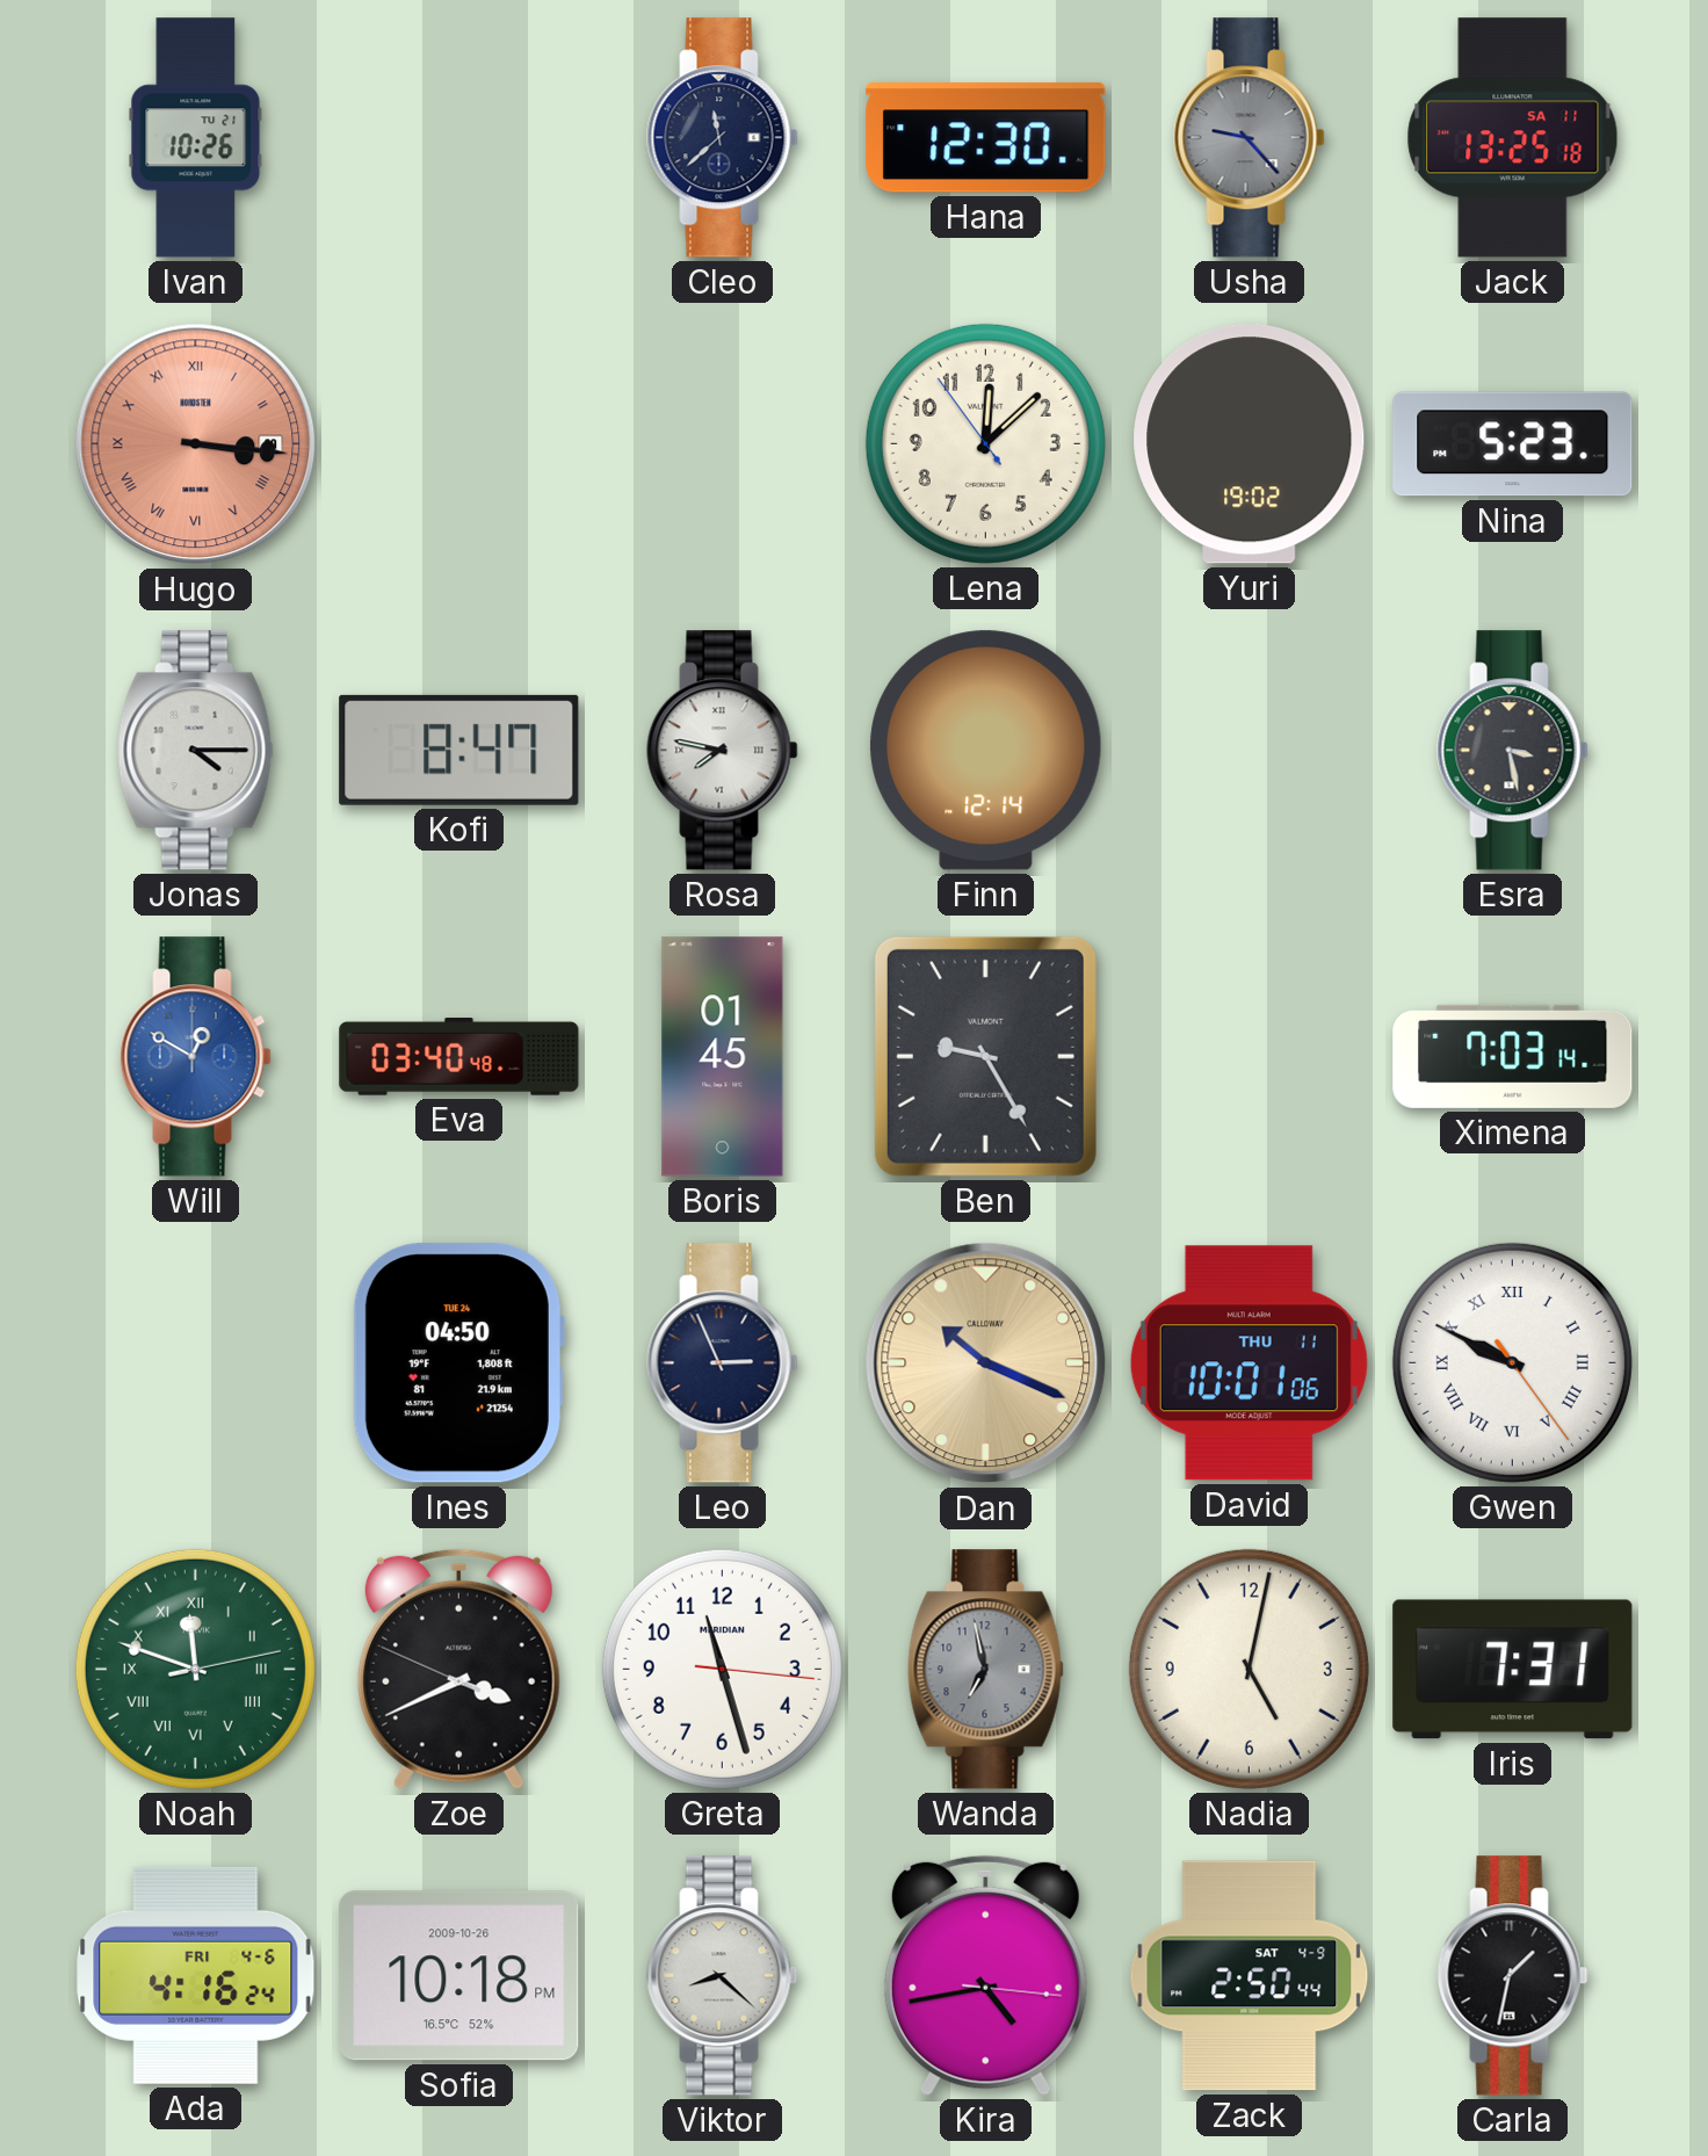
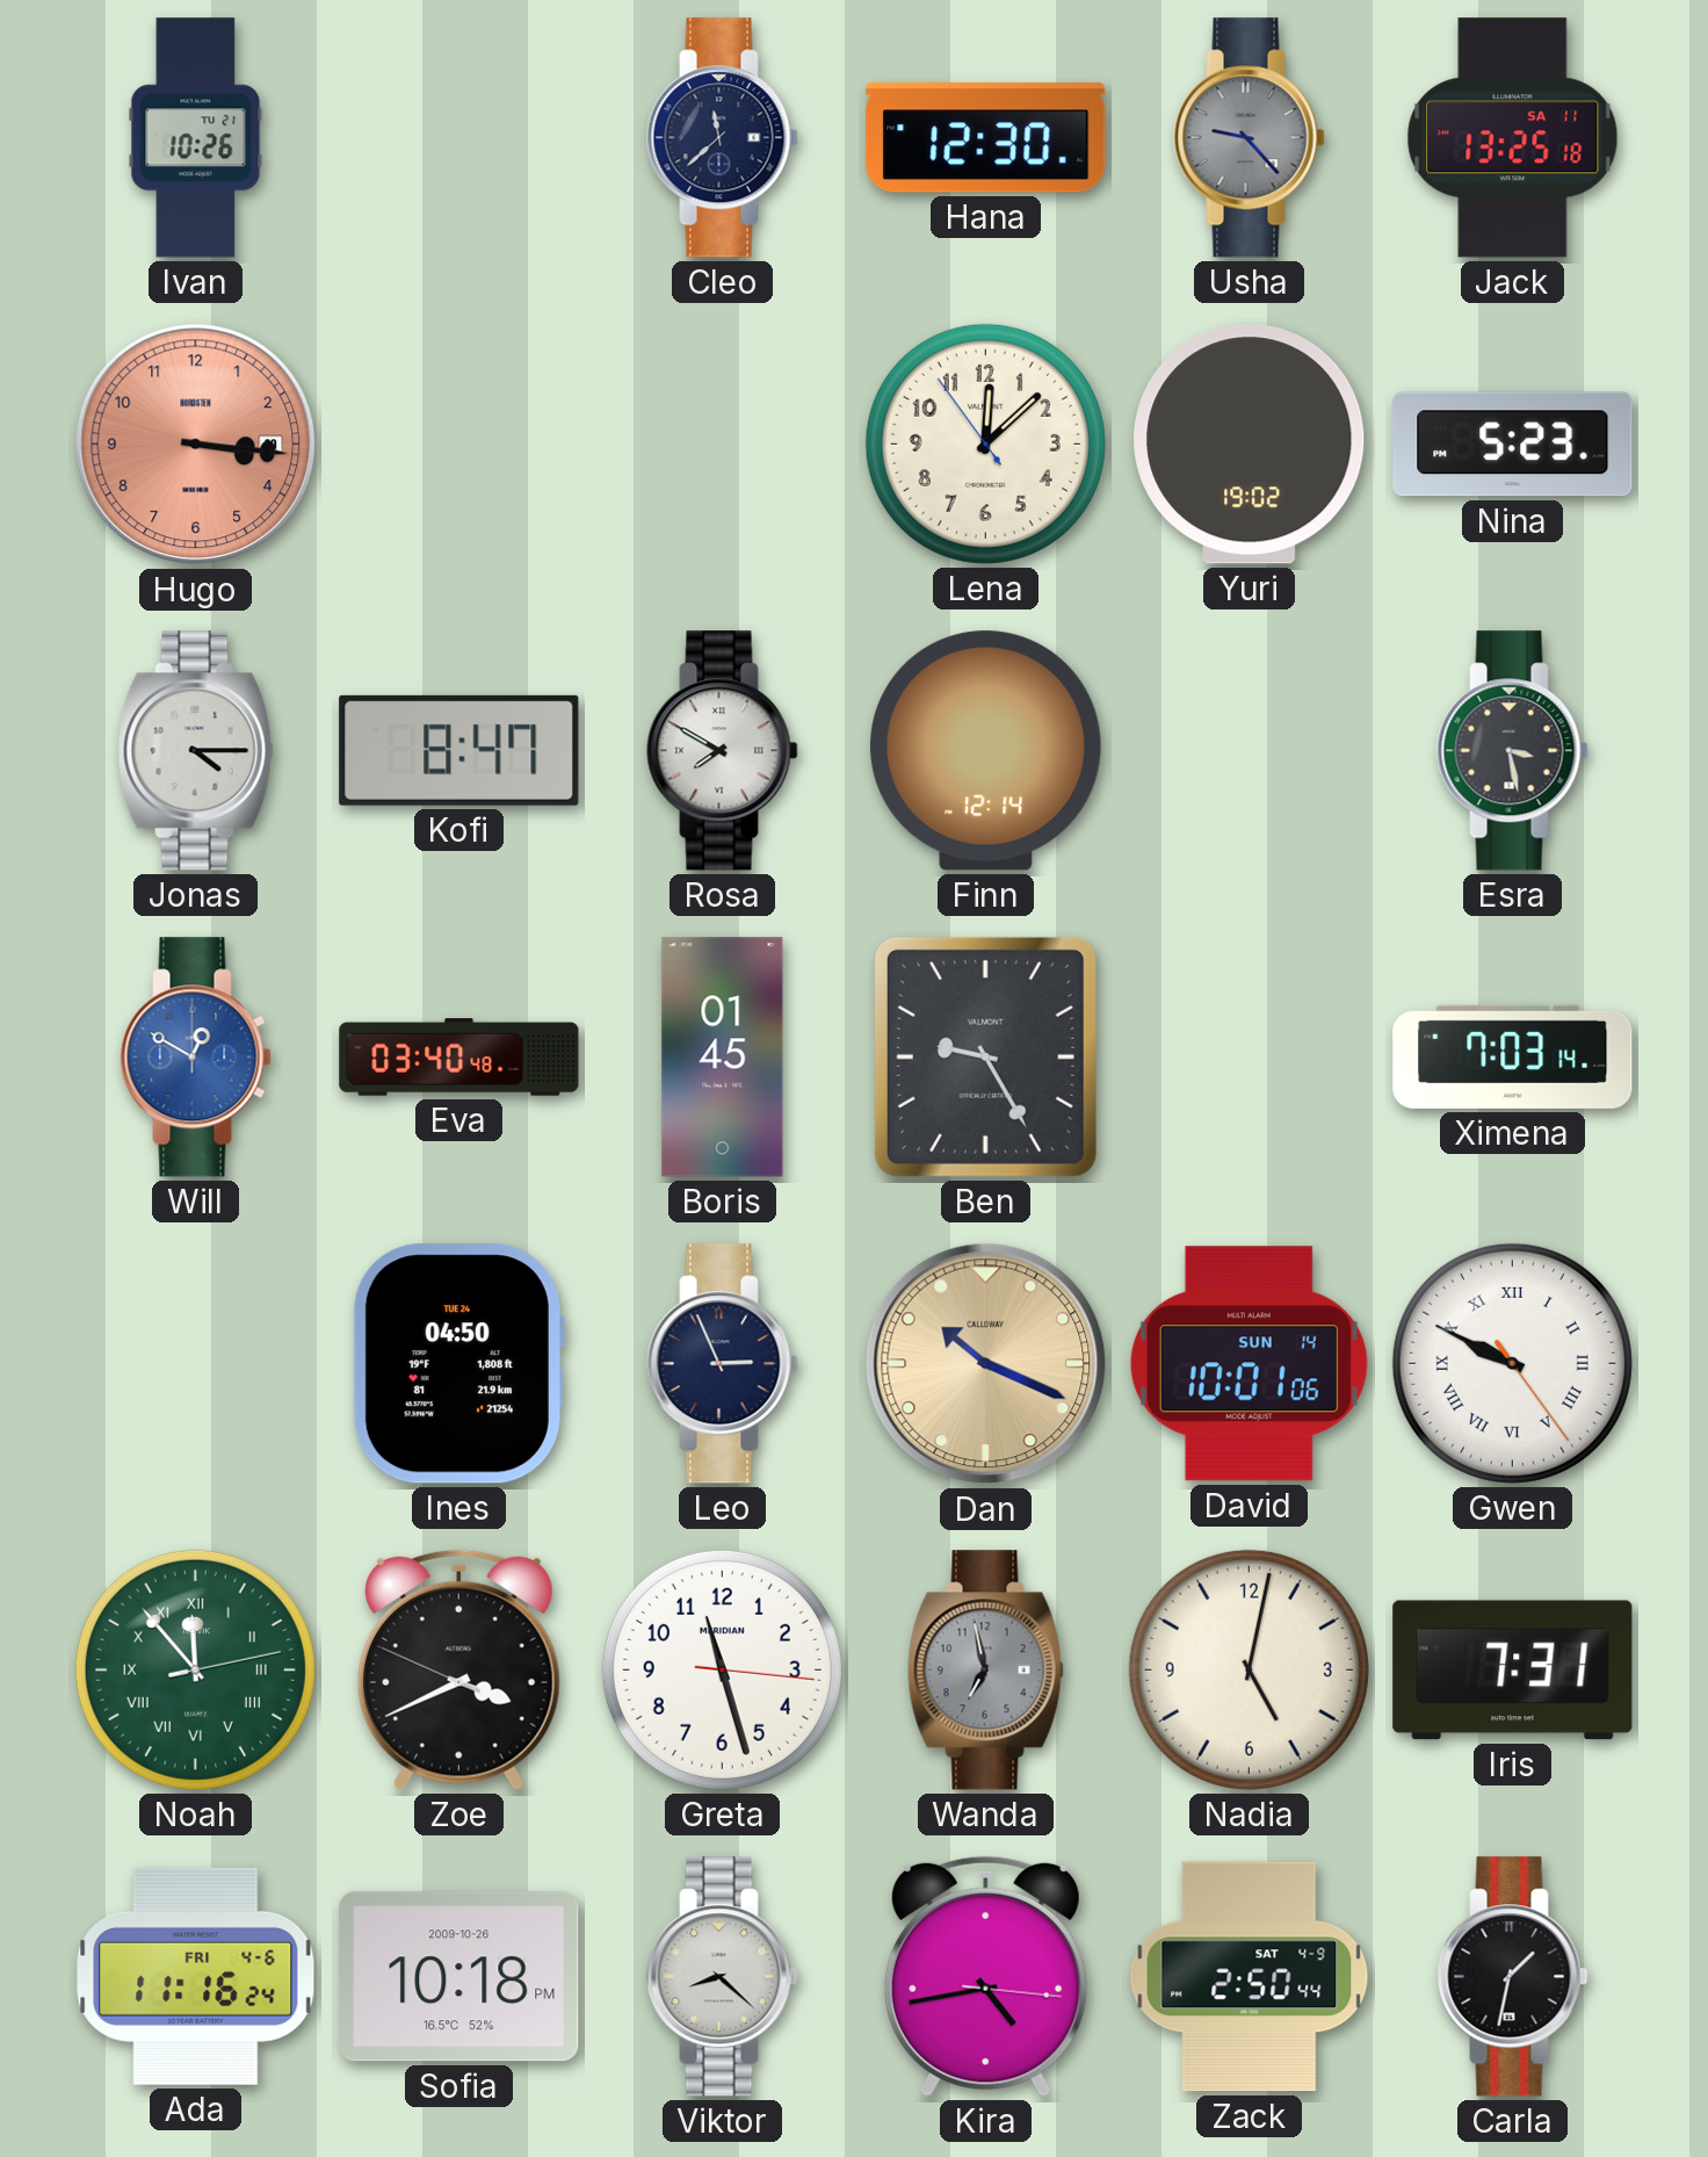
Hugo numerals: Roman -> Arabic (196, 445)
Rosa: 7:47 -> 7:50 (723, 751)
David date: THU 11 -> SUN 14 (1249, 1364)
Noah: 11:48 -> 11:53 (195, 1669)
Ada: 4:16 -> 11:16 (196, 1976)
